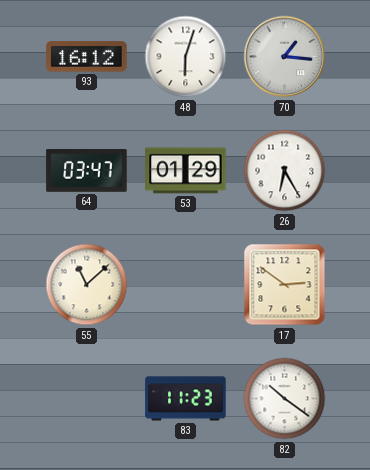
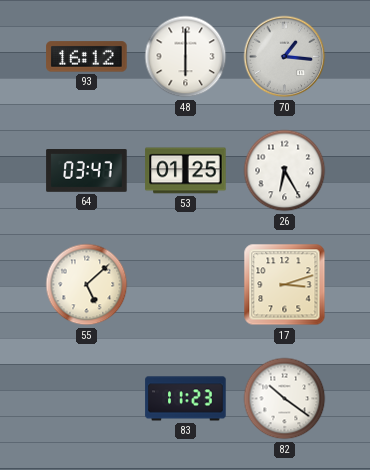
48: 6:03 -> 6:00 (186, 57)
53: 01:29 -> 01:25 (186, 171)
55: 11:08 -> 5:08 (87, 285)
17: 2:51 -> 3:12 (285, 285)
